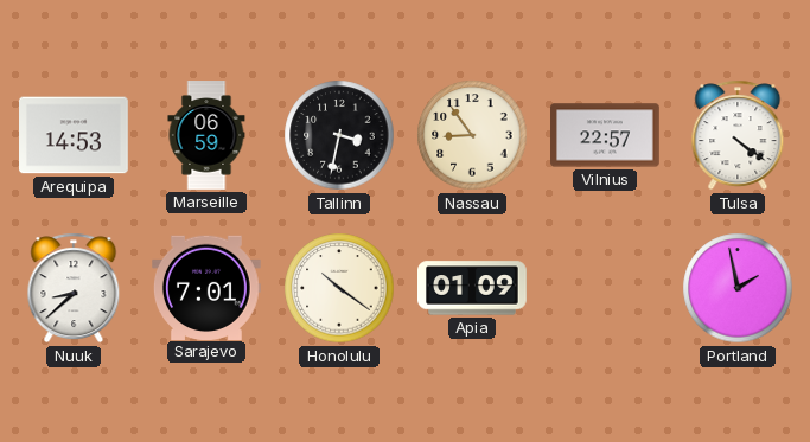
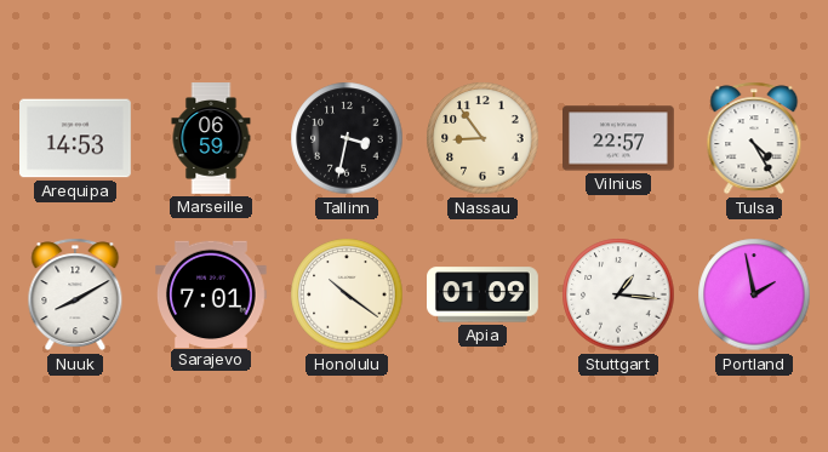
Tulsa: 4:21 -> 4:25 (754, 138)
Nuuk: 8:38 -> 8:10 (75, 294)
Stuttgart: none -> 1:16 (618, 294)
